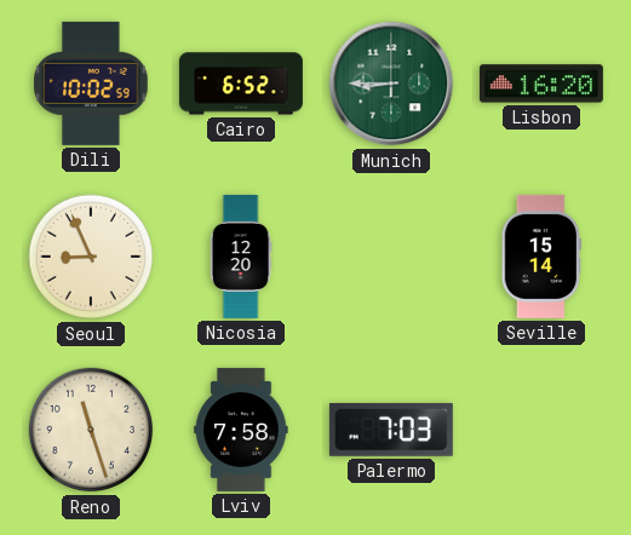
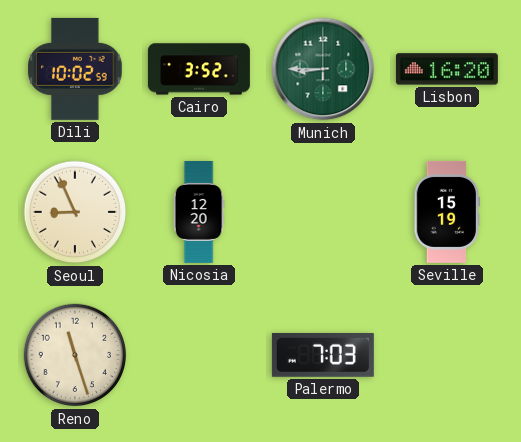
Cairo: 6:52 -> 3:52 (199, 69)
Seville: 15:14 -> 15:19 (447, 212)
Lviv: 7:58 -> none (241, 430)
